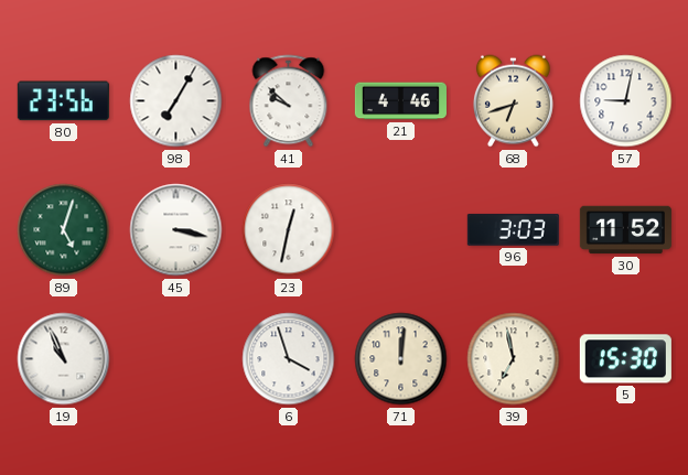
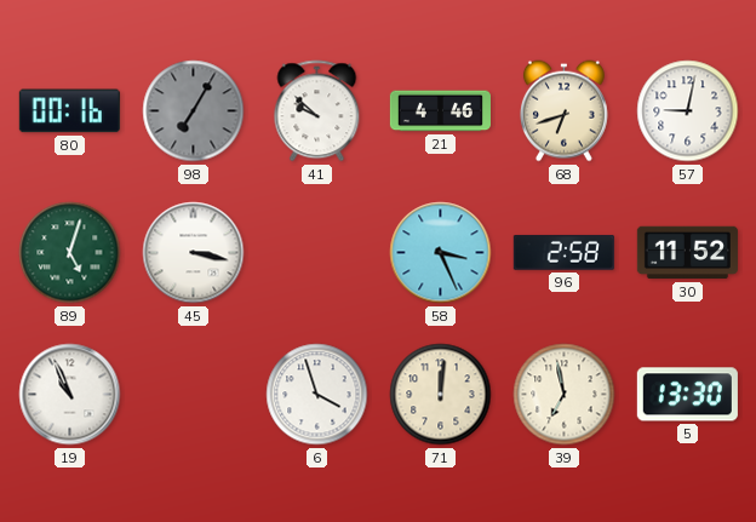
80: 23:56 -> 00:16 (69, 111)
98 dial: white -> grey (194, 111)
23: 12:32 -> none (289, 230)
58: none -> 3:26 (441, 253)
96: 3:03 -> 2:58 (563, 252)
5: 15:30 -> 13:30 (687, 395)
